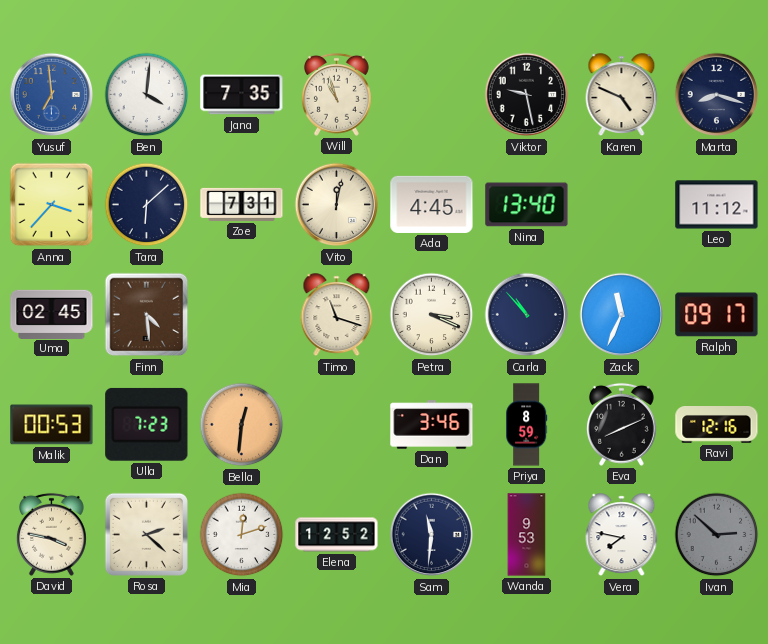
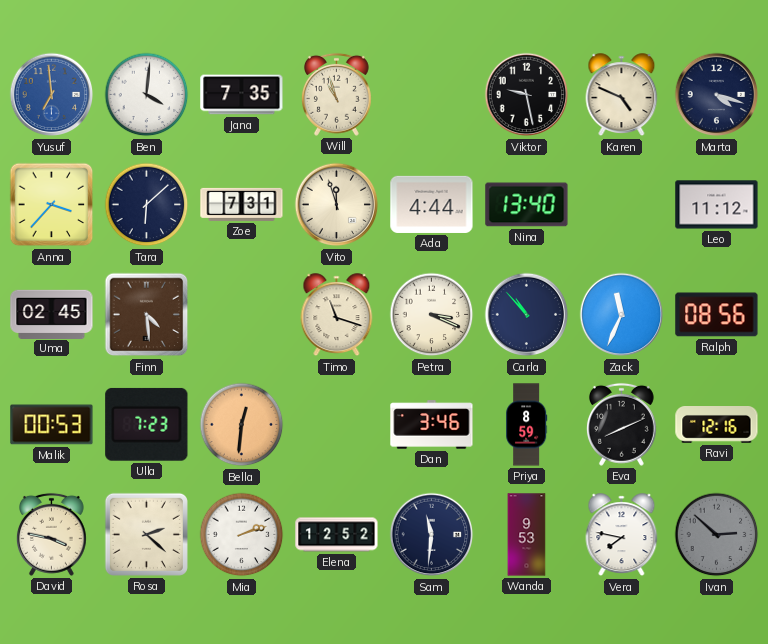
Marta: 8:18 -> 4:18 (717, 95)
Vito: 12:02 -> 11:57 (337, 205)
Ada: 4:45 -> 4:44 (432, 204)
Ralph: 09:17 -> 08:56 (717, 315)
Mia: 12:12 -> 2:12 (242, 535)
